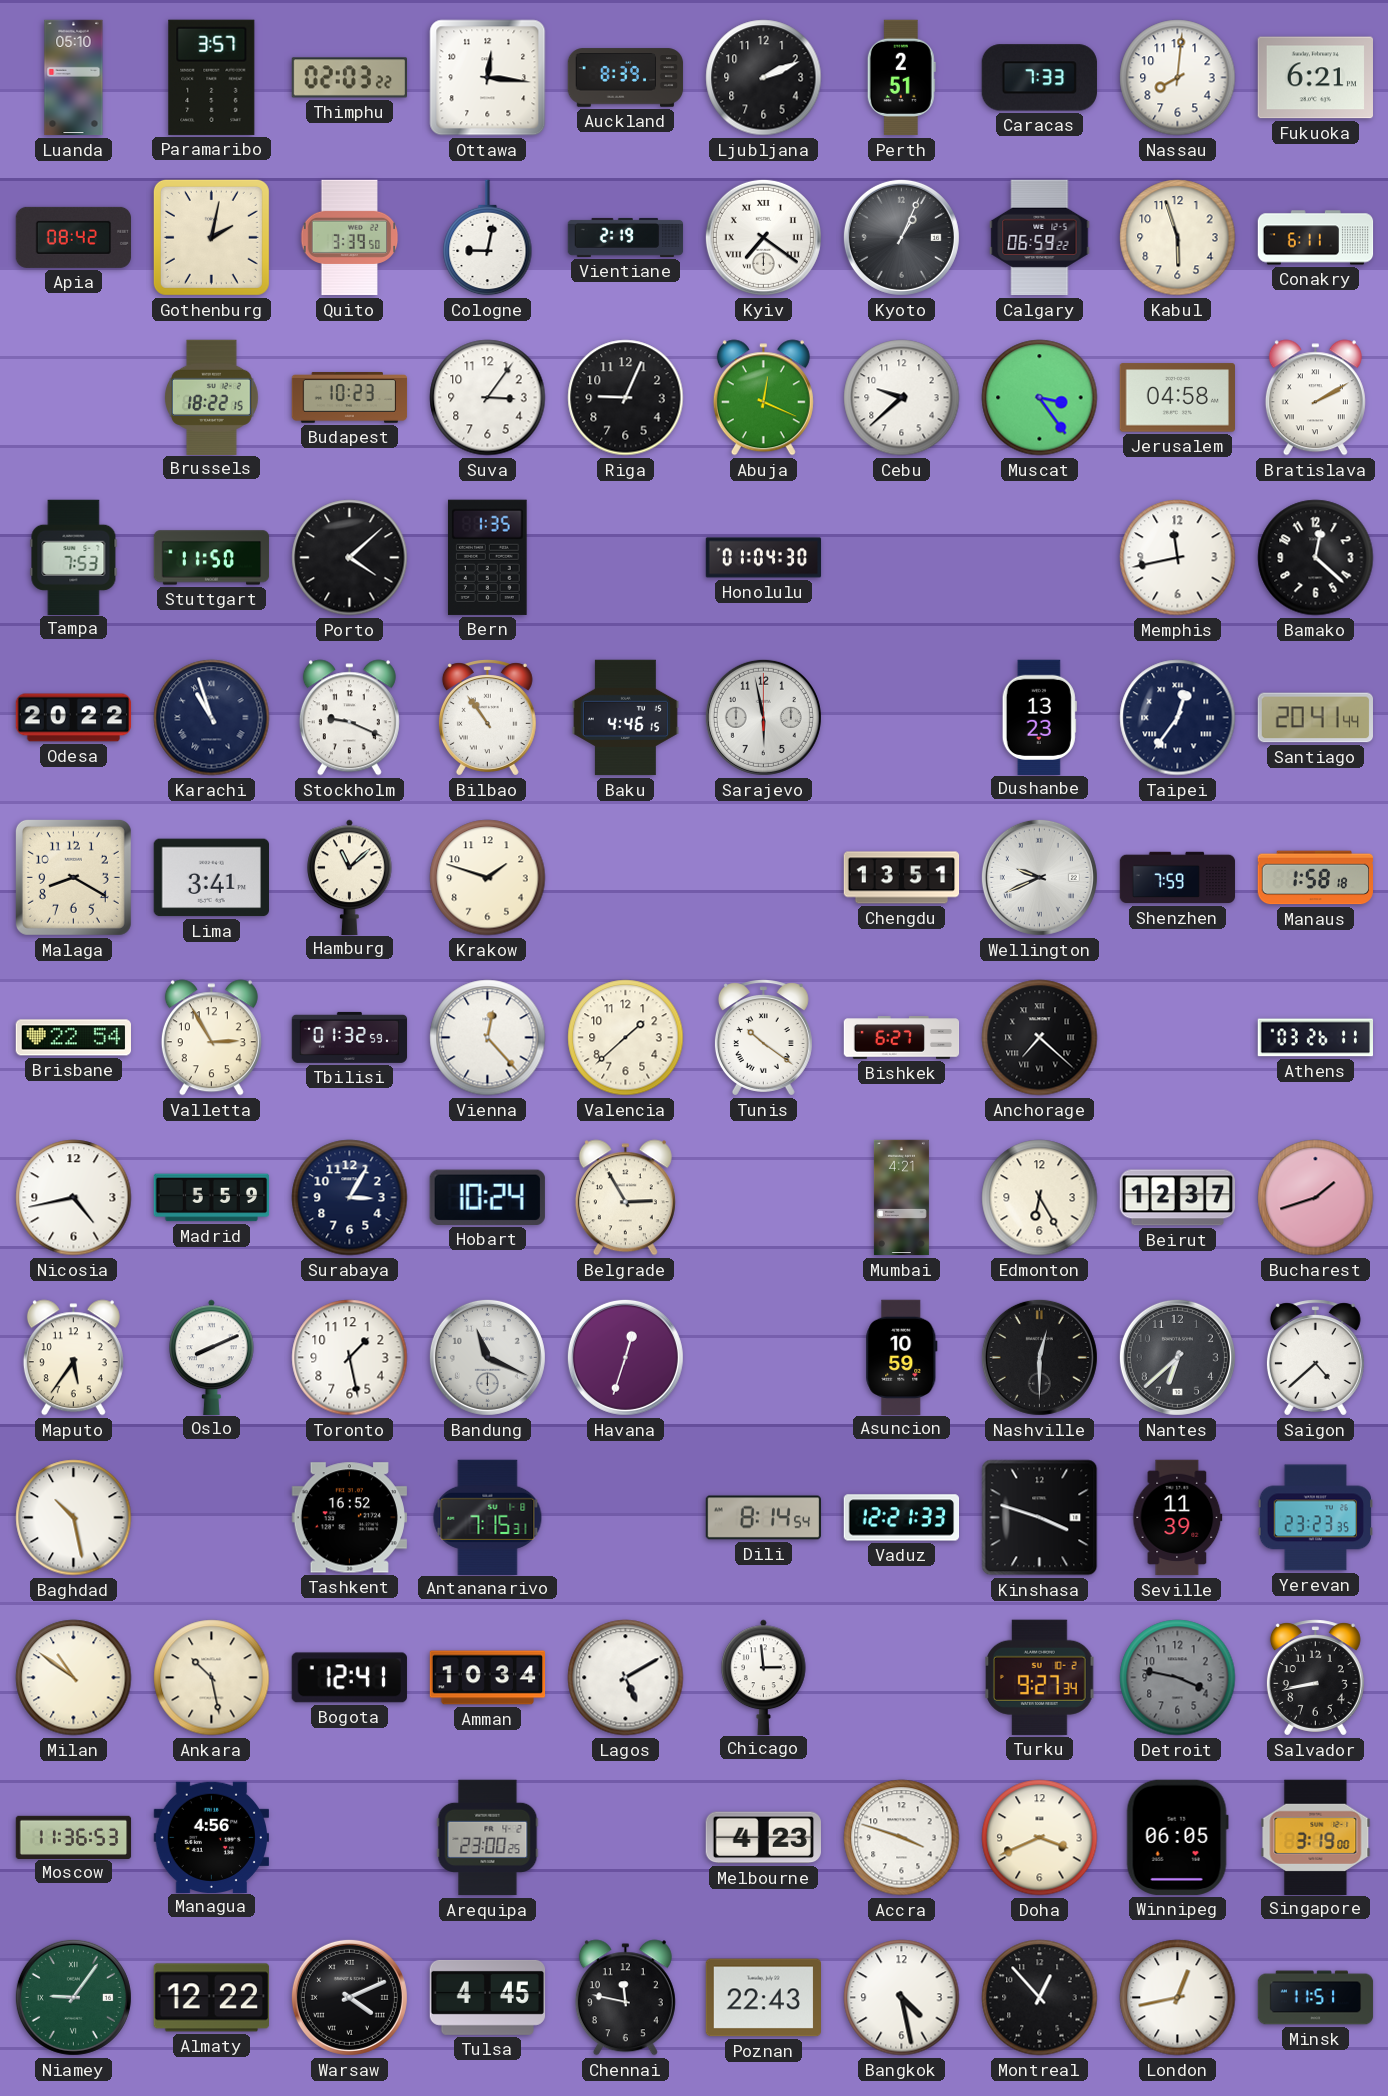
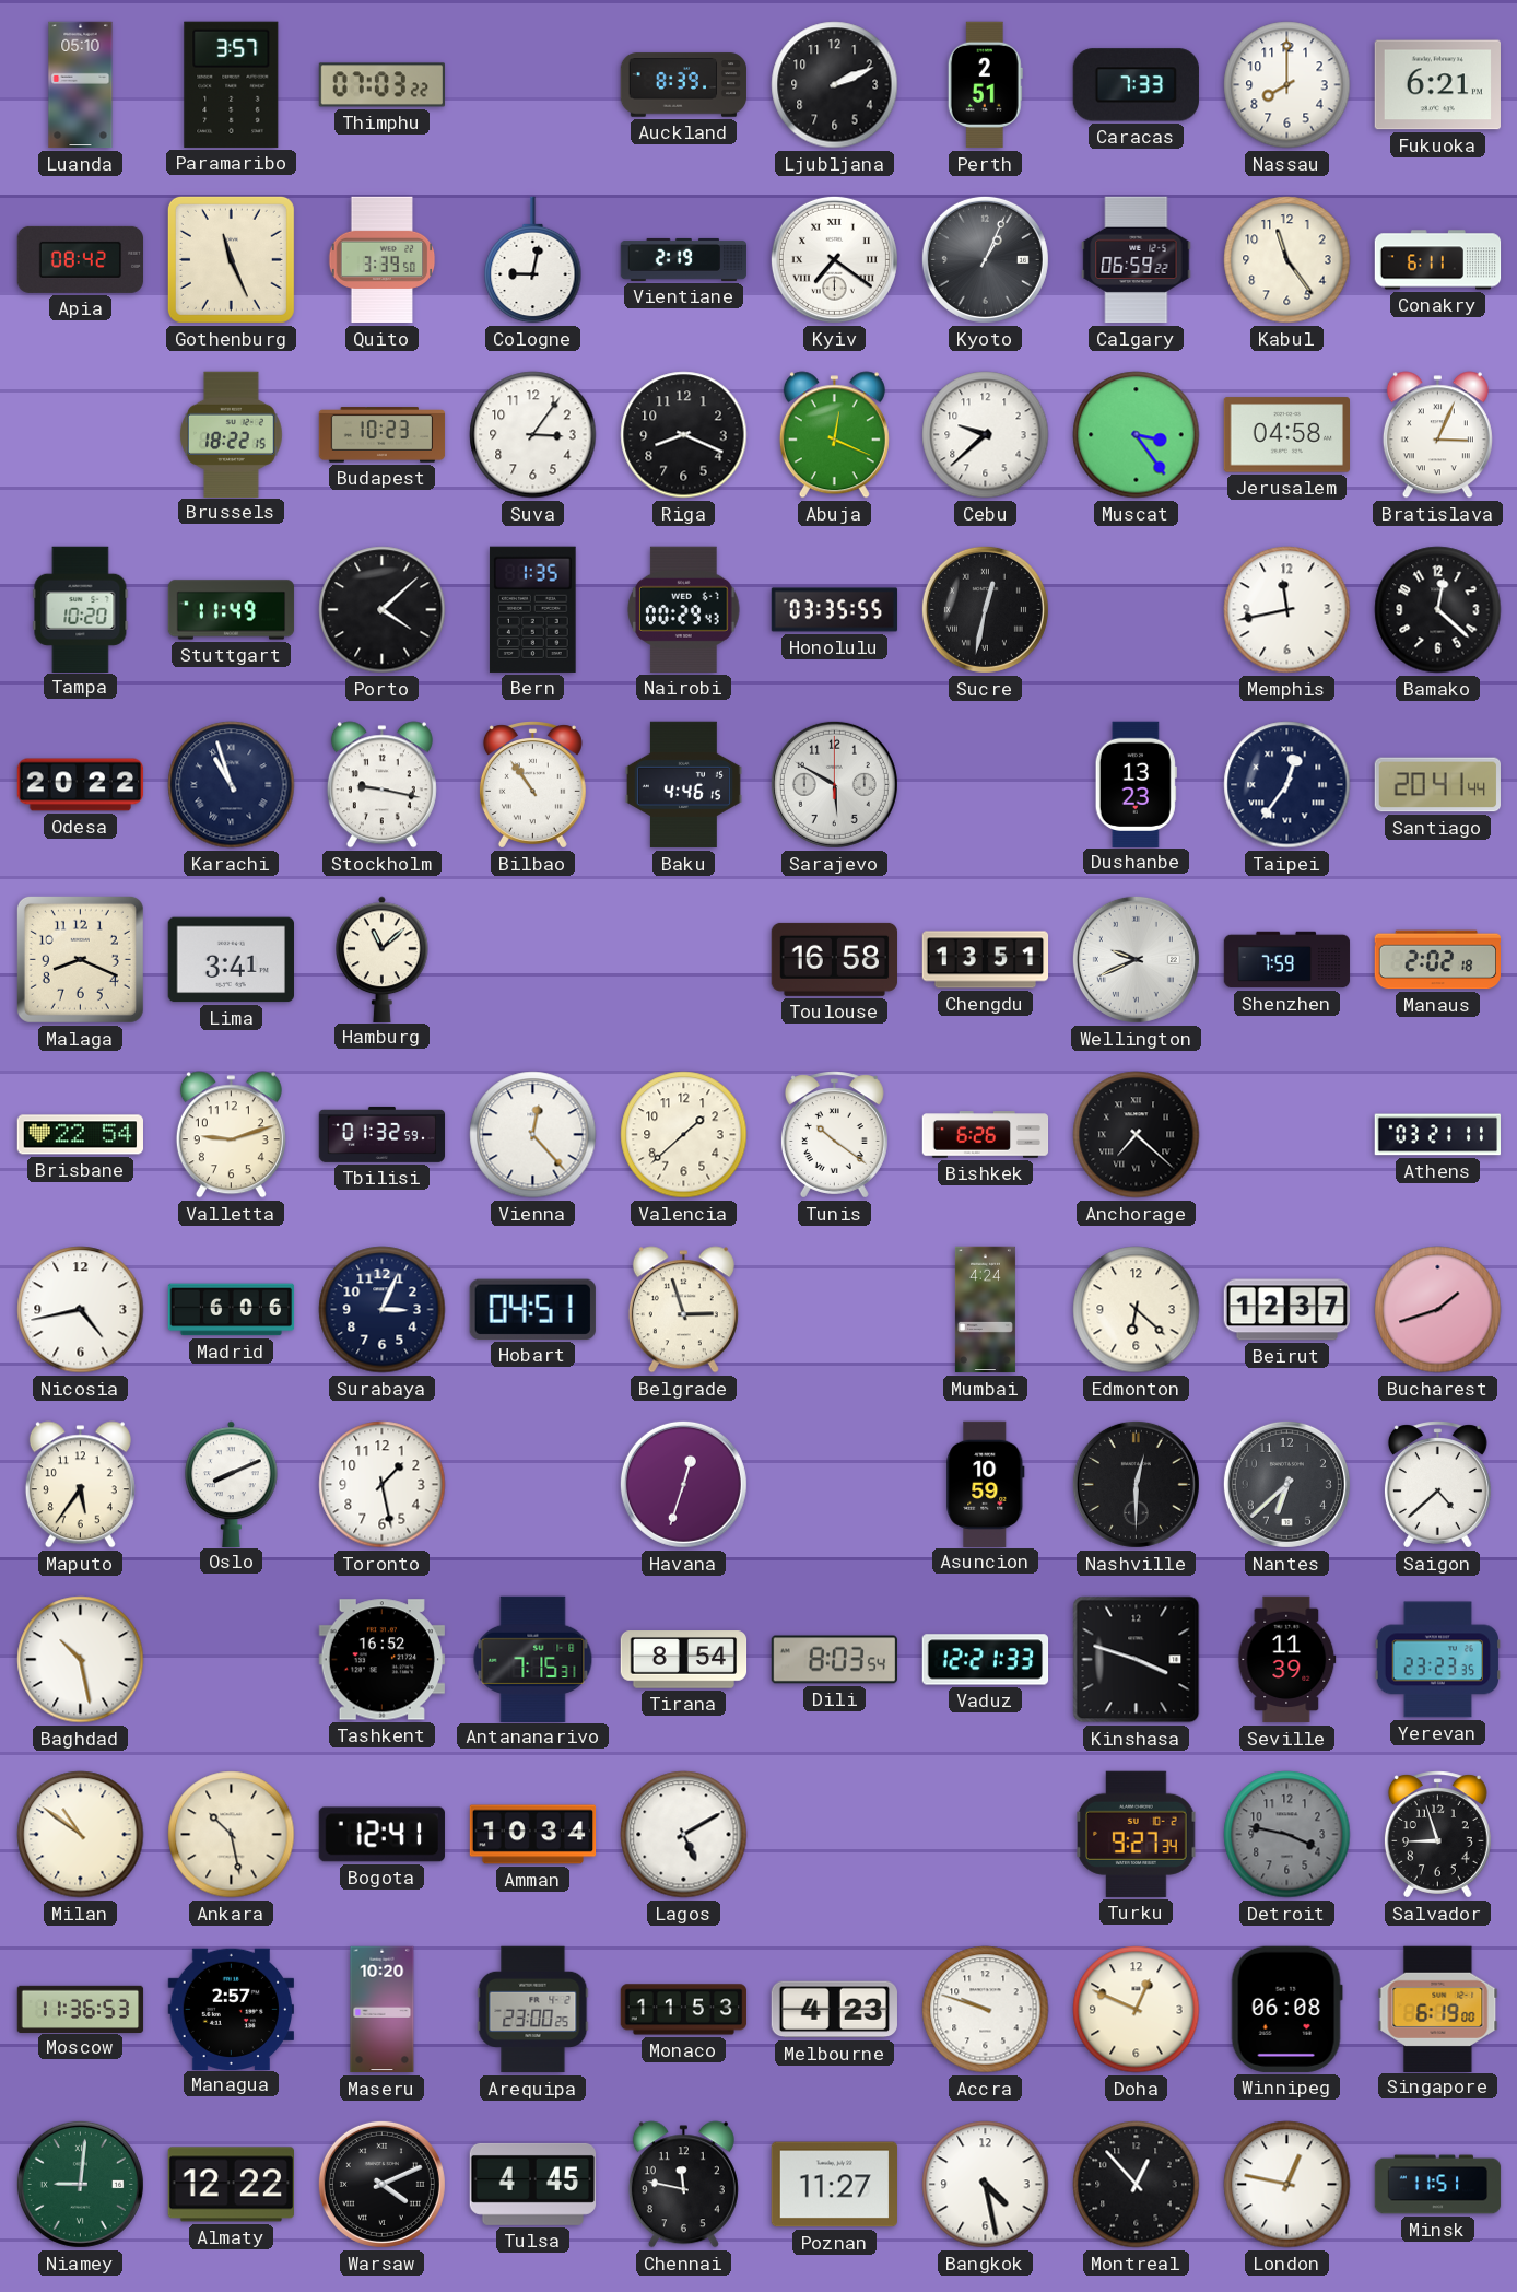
Thimphu: 02:03 -> 07:03 (383, 85)
Ottawa: 12:16 -> none (488, 78)
Nassau: 8:01 -> 8:00 (1287, 85)
Gothenburg: 2:02 -> 11:26 (231, 259)
Kabul: 5:57 -> 11:24 (1287, 260)
Riga: 9:04 -> 8:19 (684, 435)
Bratislava: 2:10 -> 3:04 (1437, 435)
Tampa: 7:53 -> 10:20 (81, 609)
Stuttgart: 11:50 -> 11:49 (232, 610)
Nairobi: none -> 00:29 (684, 609)
Honolulu: 01:04 -> 03:35 (835, 610)
Sucre: none -> 12:32 (985, 609)
Stockholm: 9:19 -> 9:17 (381, 785)
Sarajevo: 5:58 -> 5:50 (834, 784)
Malaga: 8:20 -> 8:19 (80, 959)
Krakow: 1:48 -> none (488, 878)
Toulouse: none -> 16:58 (834, 959)
Manaus: 1:58 -> 2:02 (1437, 960)
Valletta: 2:55 -> 9:12 (231, 1135)
Bishkek: 6:27 -> 6:26 (986, 1135)
Athens: 03:26 -> 03:21 (1437, 1135)
Madrid: 5:59 -> 6:06 (232, 1310)
Surabaya: 3:05 -> 3:04 (383, 1310)
Hobart: 10:24 -> 04:51 (532, 1309)
Belgrade: 2:55 -> 2:57 (683, 1310)
Mumbai: 4:21 -> 4:24 (985, 1310)
Edmonton: 6:25 -> 6:22 (1137, 1310)
Bandung: 11:19 -> none (487, 1357)
Tirana: none -> 8:54 (684, 1660)
Dili: 8:14 -> 8:03 (834, 1660)
Chicago: 2:59 -> none (764, 1677)
Salvador: 8:43 -> 8:57 (1437, 1835)
Managua: 4:56 -> 2:57 (231, 2009)
Maseru: none -> 10:20 (383, 2010)
Monaco: none -> 11:53 (684, 2010)
Accra: 3:48 -> 9:48 (986, 2010)
Doha: 3:41 -> 12:49 (1137, 2010)
Winnipeg: 06:05 -> 06:08 (1286, 2009)
Singapore: 3:19 -> 6:19 (1438, 2009)
Niamey: 9:06 -> 9:01 (80, 2184)
Poznan: 22:43 -> 11:27 (834, 2185)
London: 12:43 -> 12:47 (1287, 2185)
